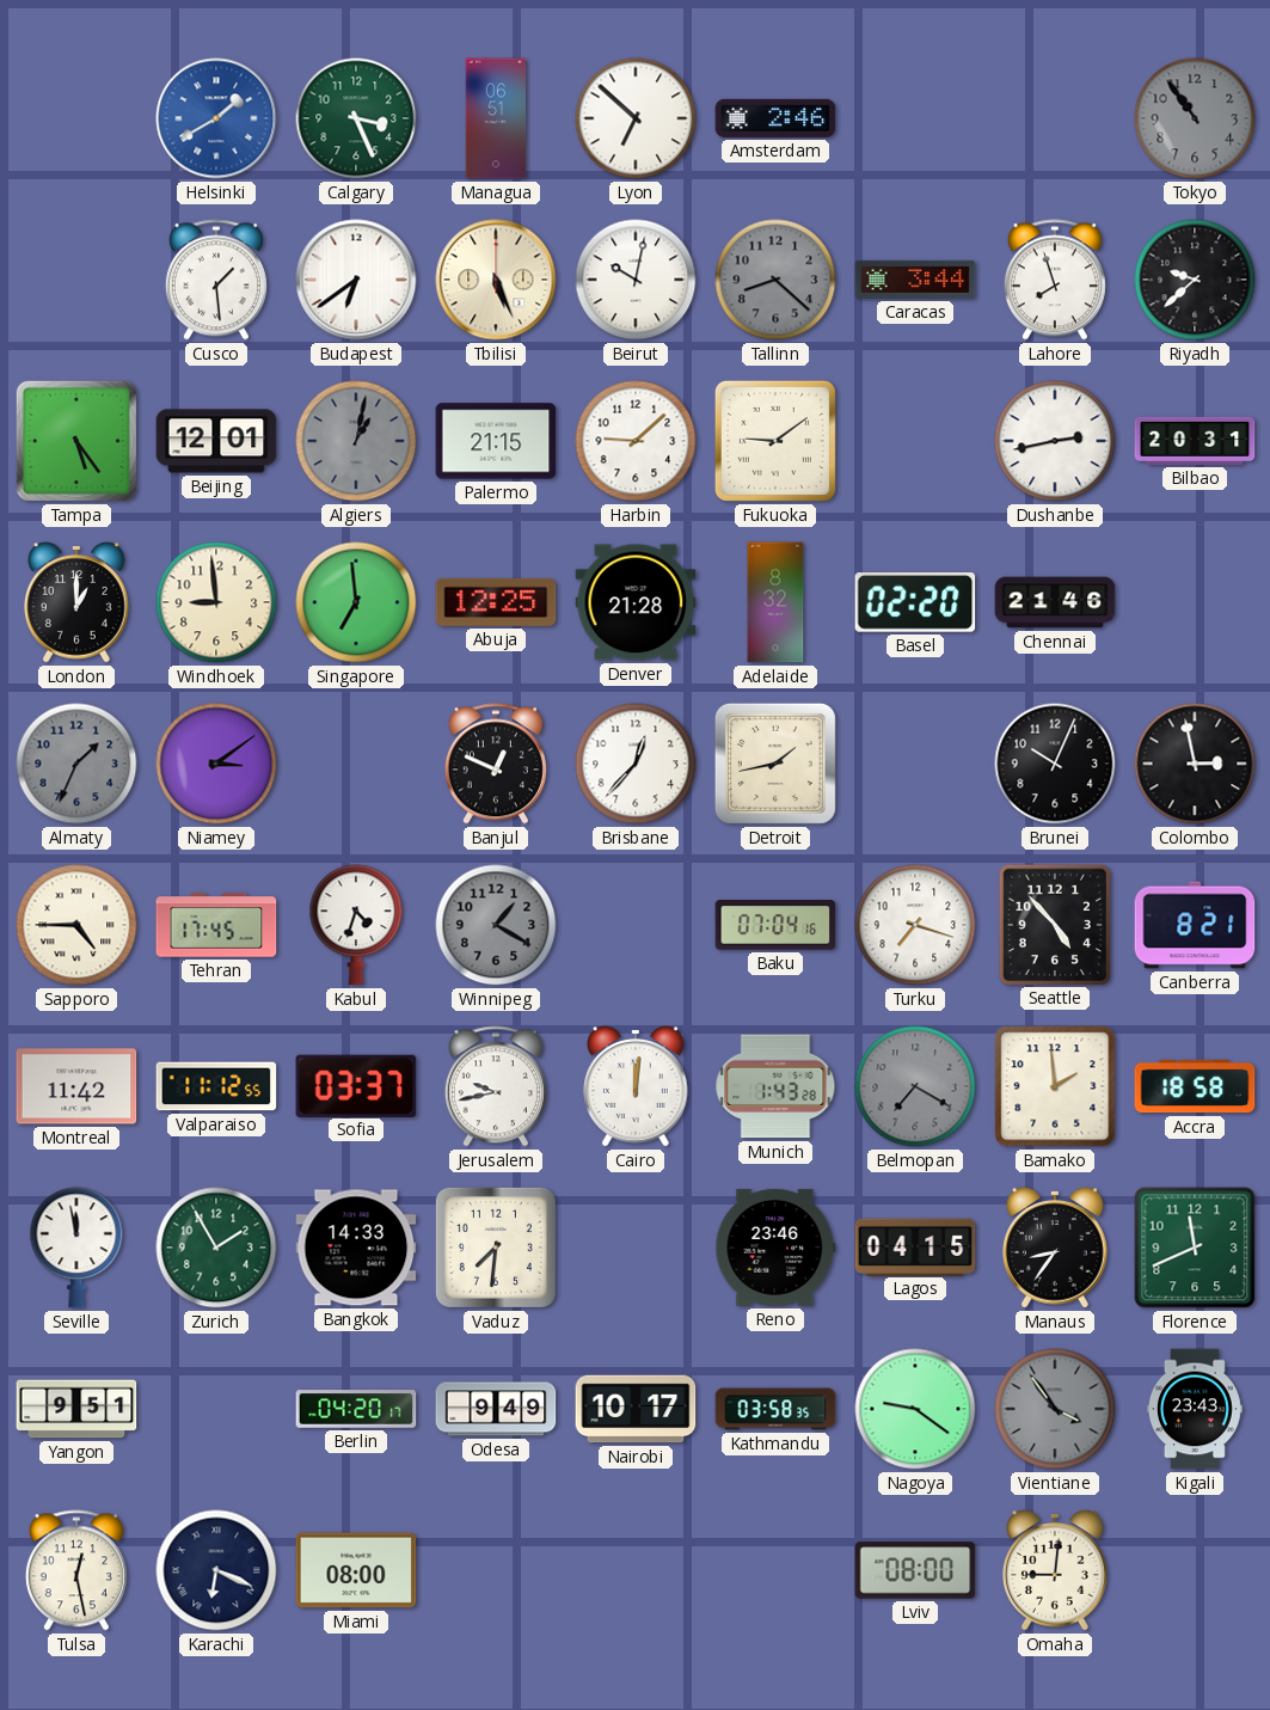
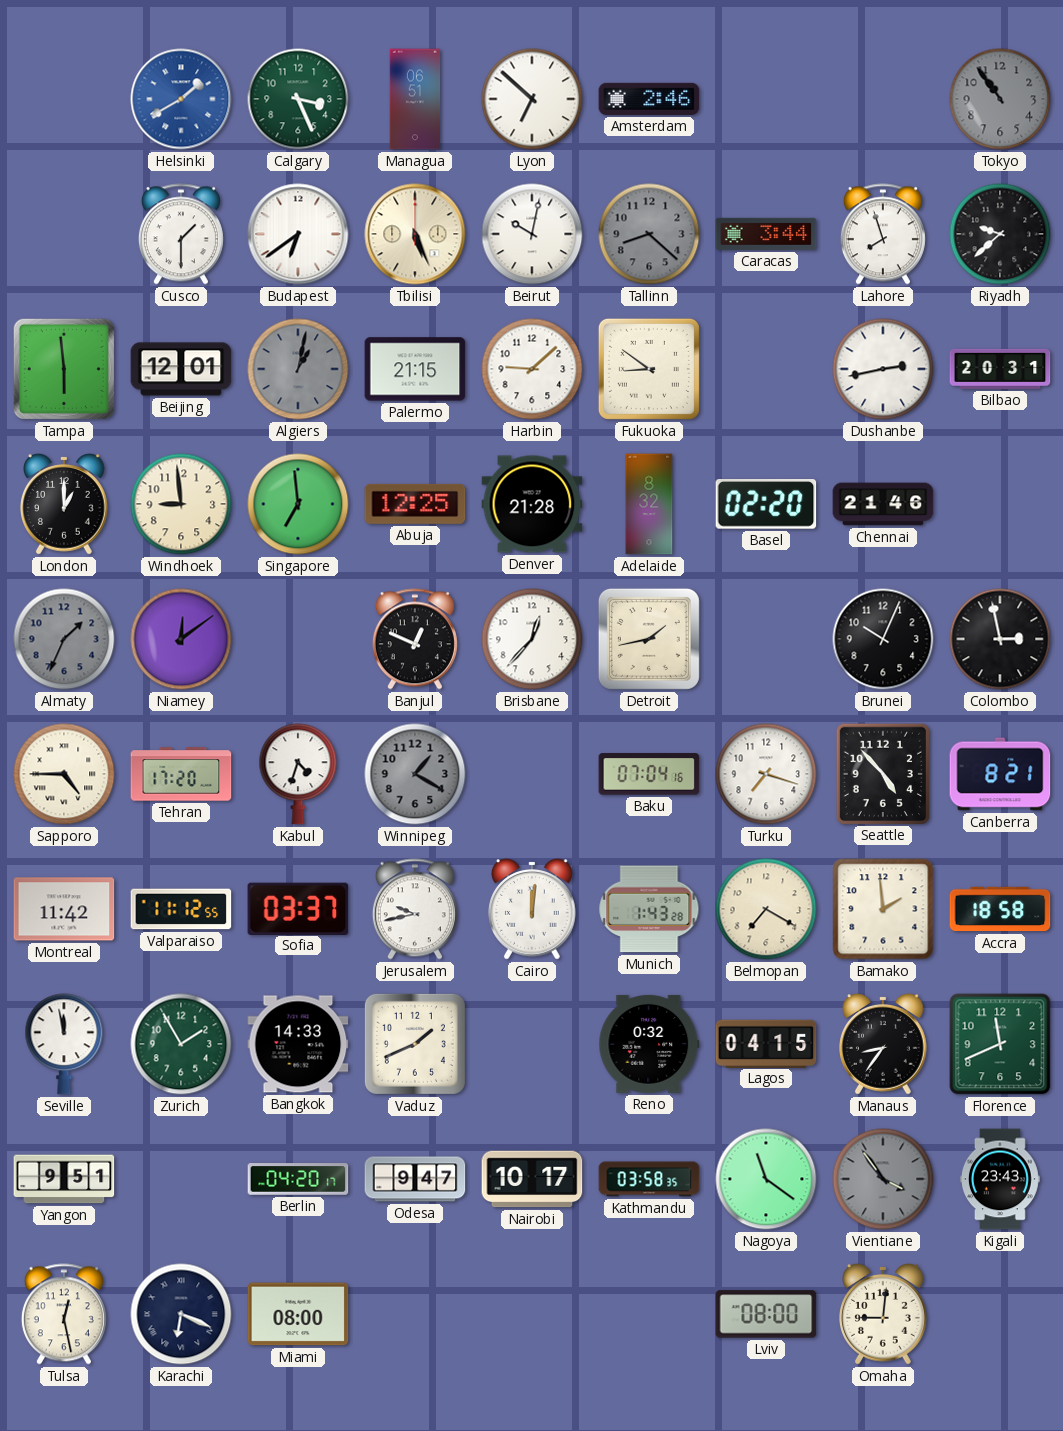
Cusco: 1:29 -> 1:30 (181, 234)
Tampa: 5:24 -> 5:59 (64, 369)
Fukuoka: 9:09 -> 8:51 (649, 369)
Niamey: 3:09 -> 12:09 (181, 639)
Tehran: 17:45 -> 17:20 (181, 774)
Belmopan dial: grey -> cream (766, 909)
Vaduz: 7:31 -> 1:41 (415, 1044)
Reno: 23:46 -> 0:32 (649, 1044)
Odesa: 9:49 -> 9:47 (415, 1179)
Nagoya: 9:21 -> 11:21 (766, 1179)
